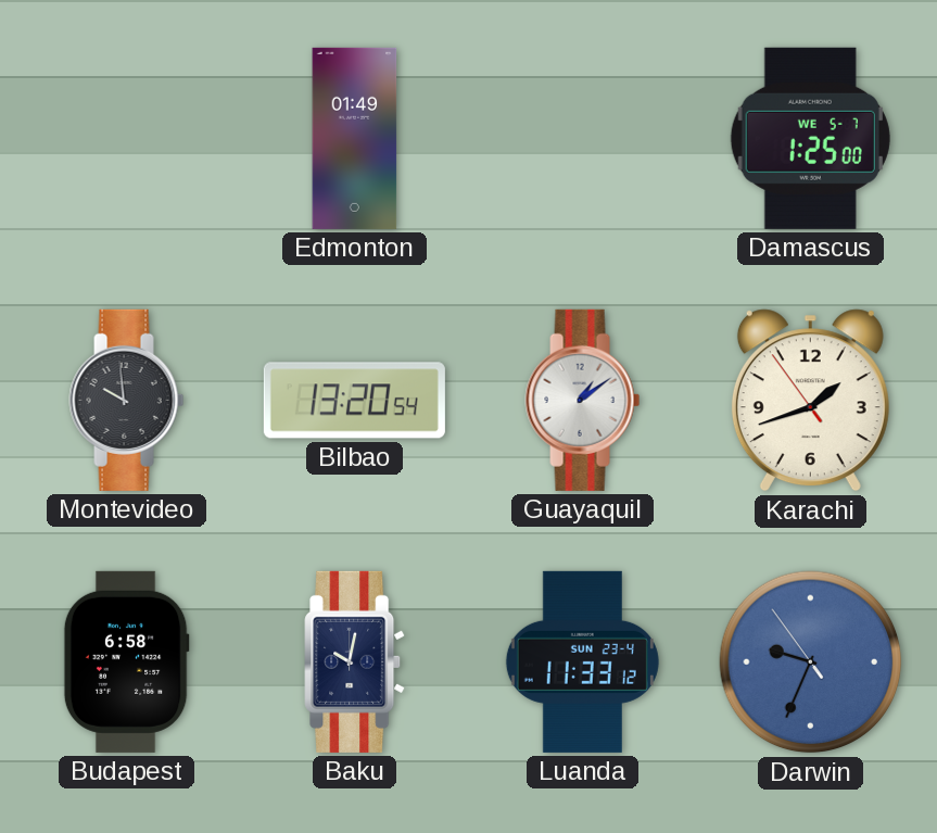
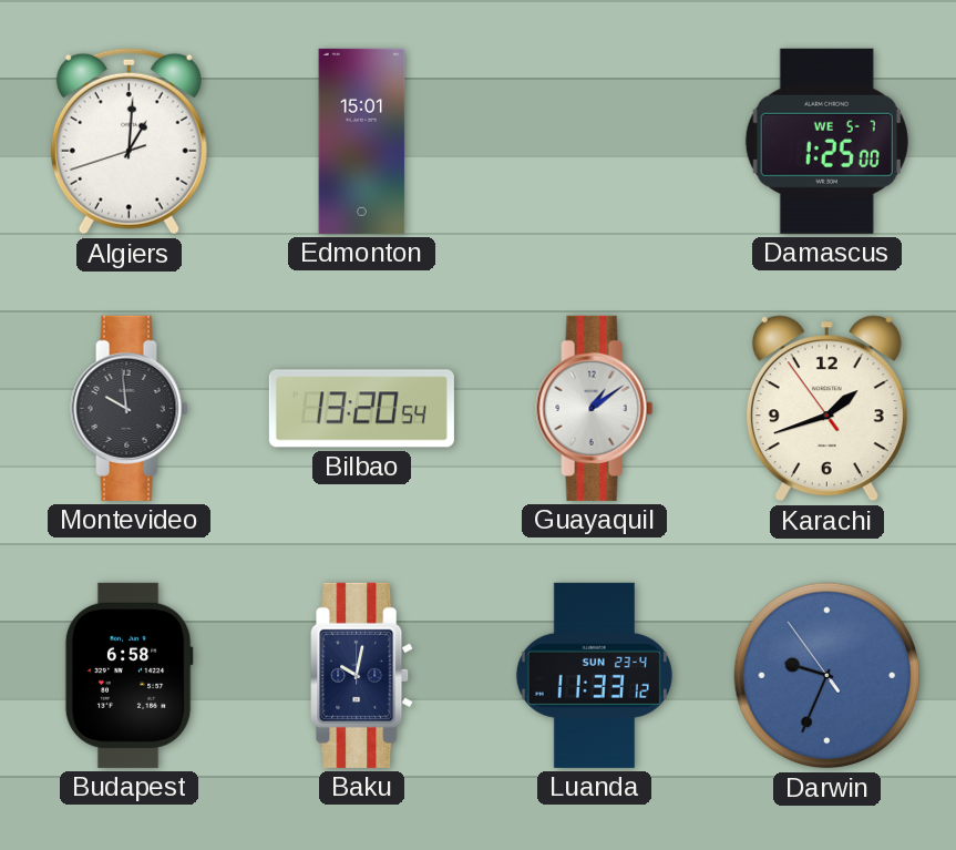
Algiers: none -> 1:00 (129, 142)
Edmonton: 01:49 -> 15:01 (362, 141)
